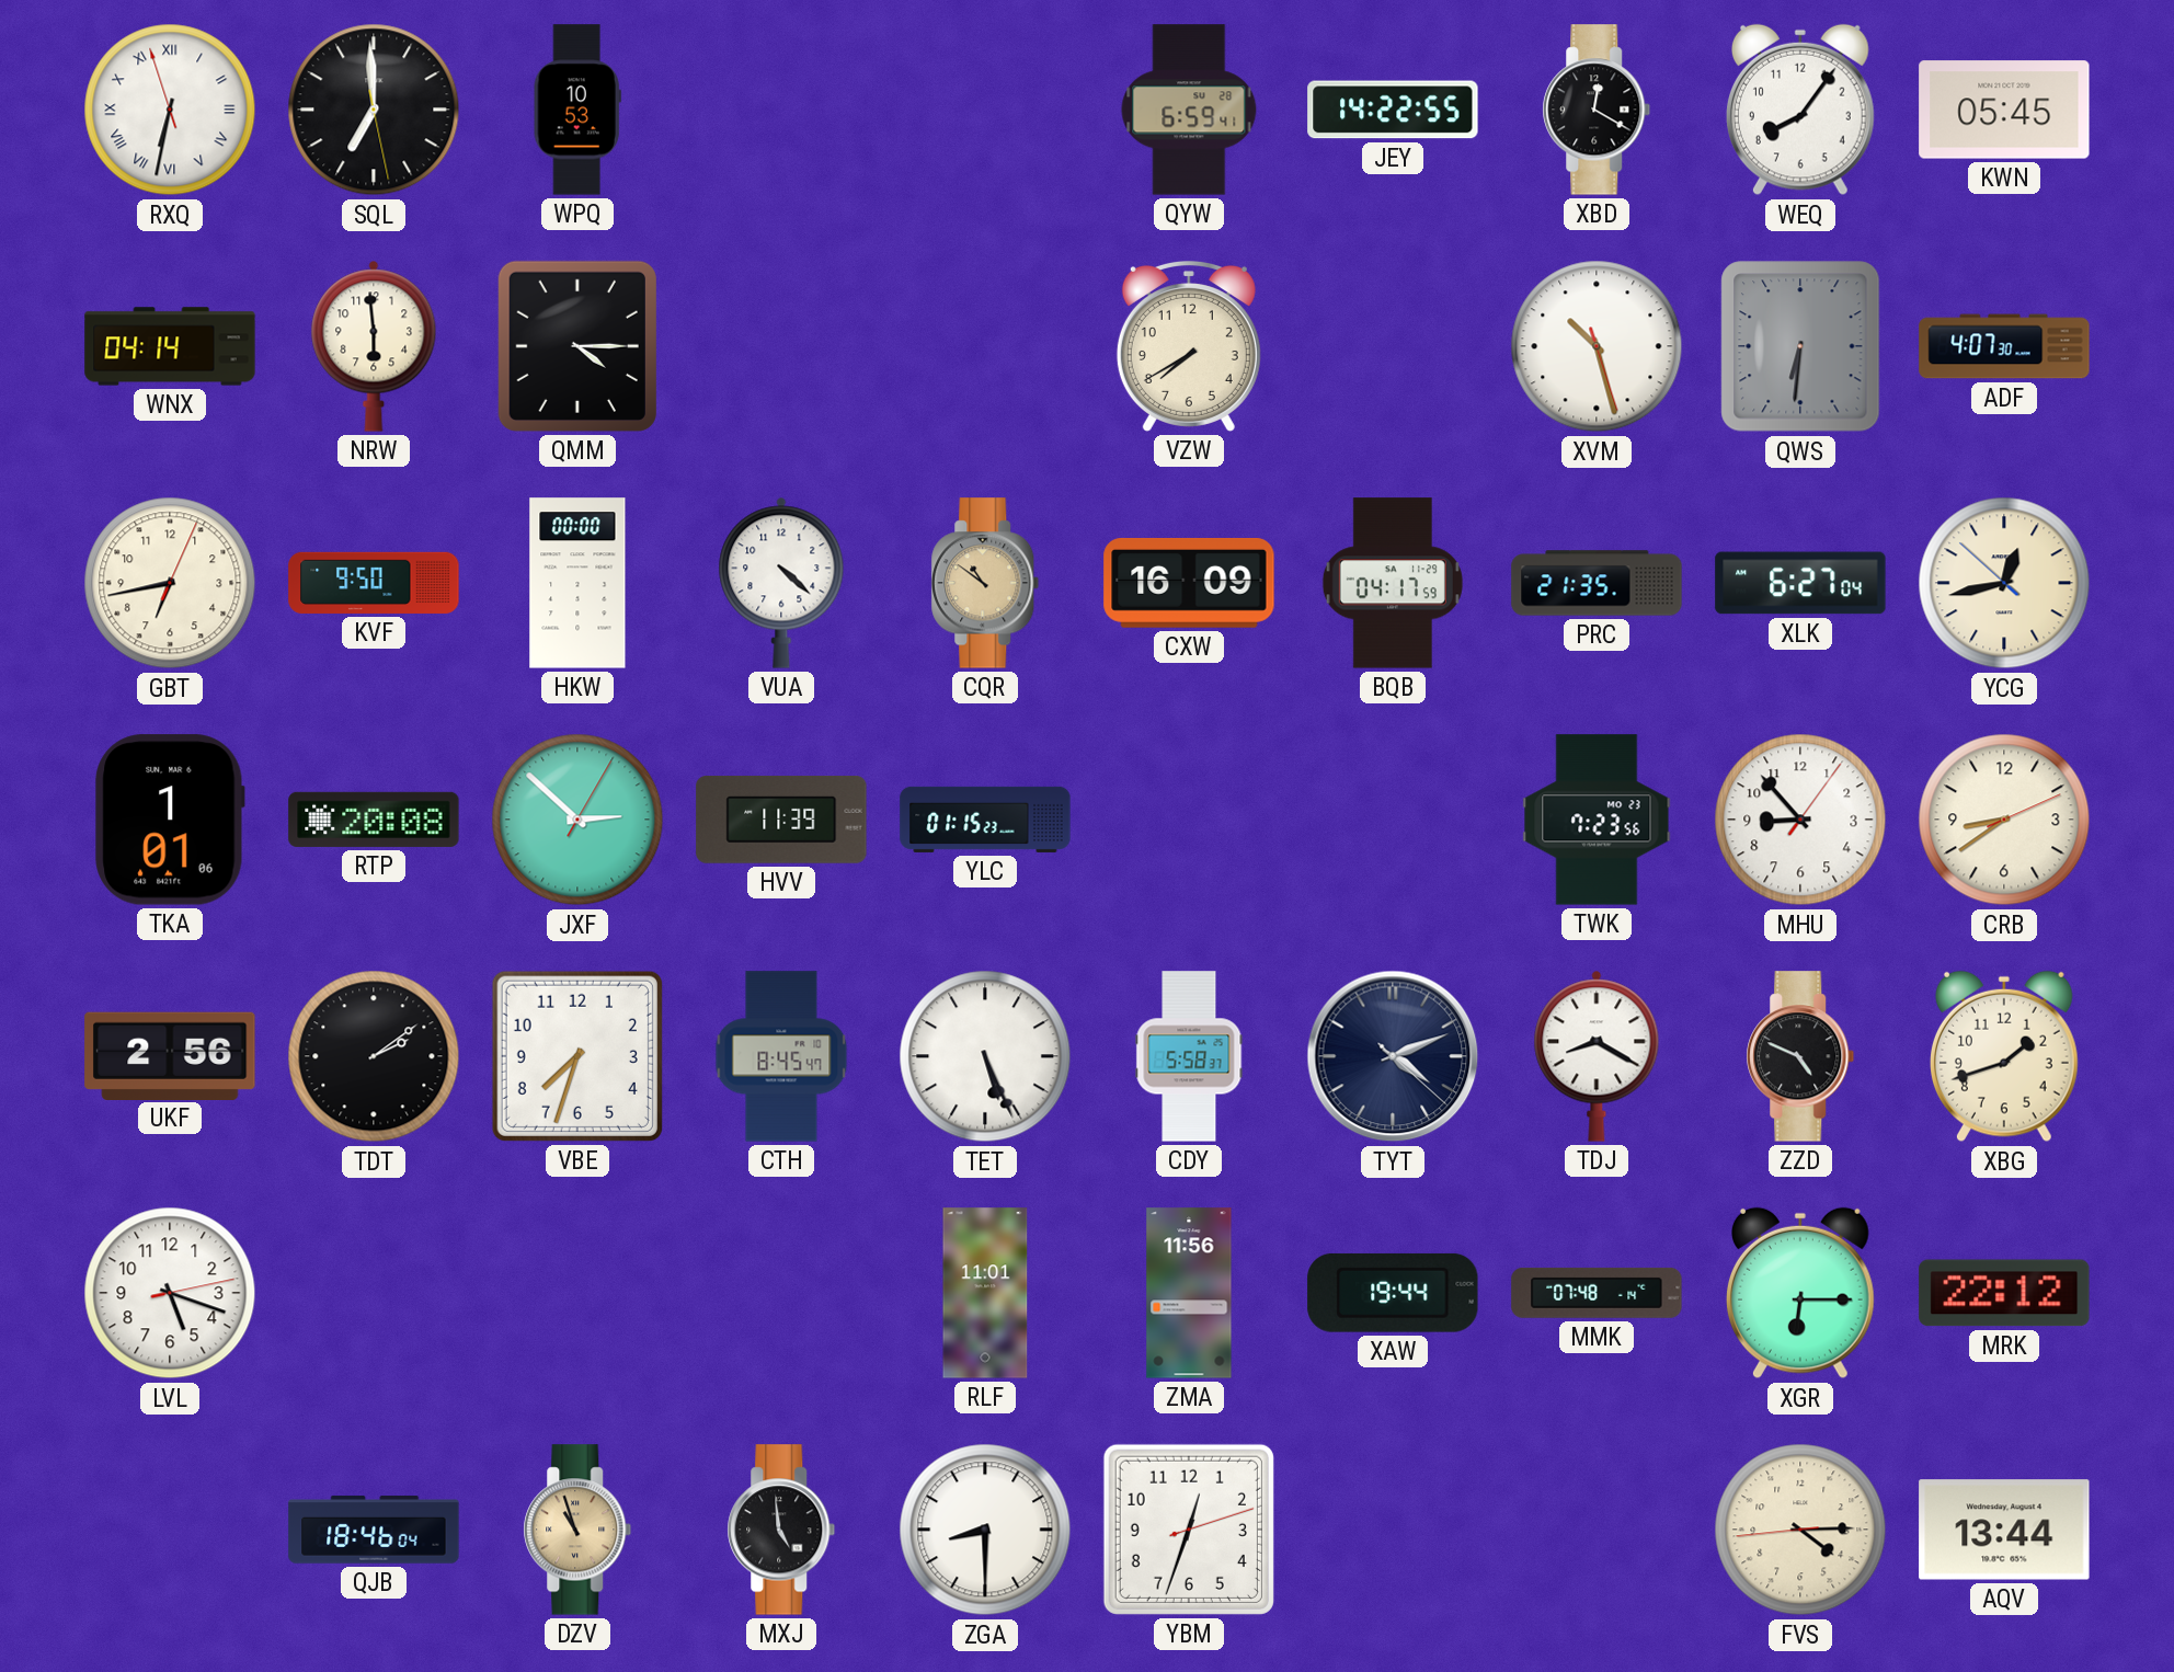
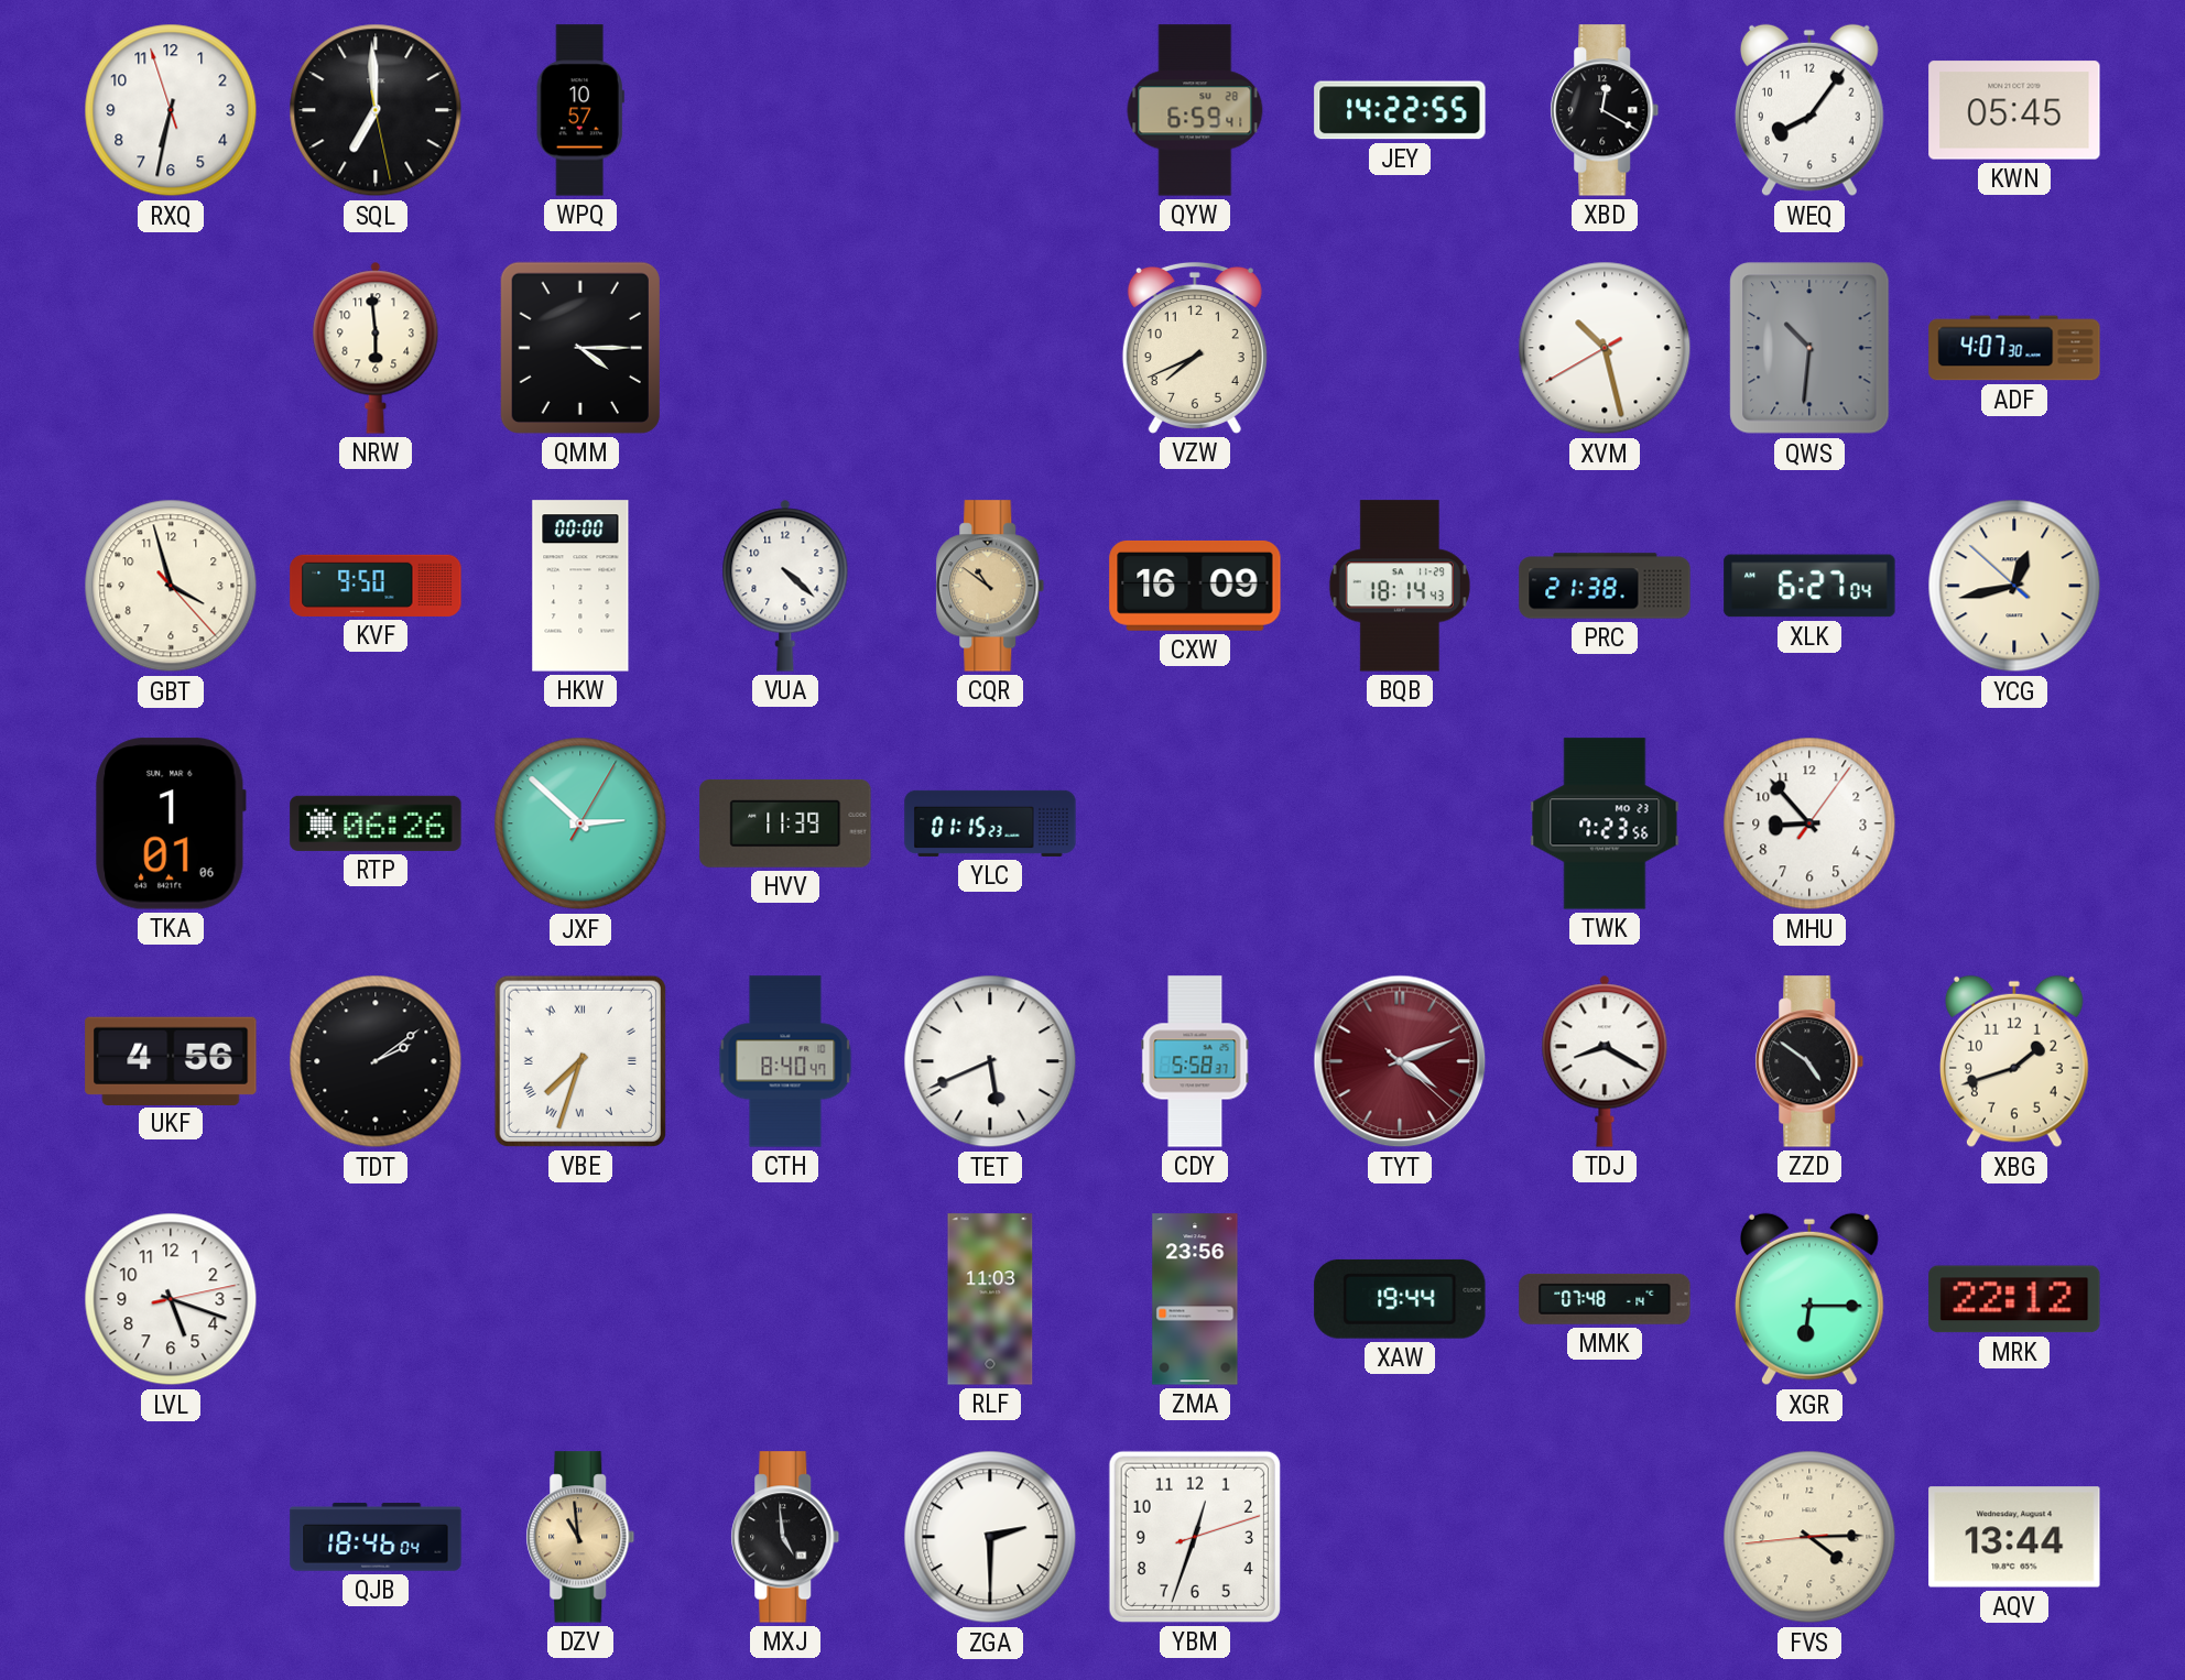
RXQ numerals: Roman -> Arabic (171, 110)
WPQ: 10:53 -> 10:57 (580, 110)
WNX: 04:14 -> none (170, 346)
VZW: 7:40 -> 7:41 (1195, 348)
XVM: 10:27:27 -> 10:27:40 (1605, 348)
QWS: 6:31 -> 10:31 (1809, 348)
GBT: 6:43 -> 3:57 (171, 586)
BQB: 04:17 -> 18:14 (1400, 586)
PRC: 21:35 -> 21:38 (1605, 586)
RTP: 20:08 -> 06:26 (376, 823)
CRB: 8:39 -> none (2004, 820)
UKF: 2:56 -> 4:56 (171, 1060)
VBE numerals: Arabic -> Roman (580, 1061)
CTH: 8:45 -> 8:40 (785, 1061)
TET: 5:26 -> 5:41 (990, 1061)
TYT dial: navy -> burgundy (1400, 1061)
ZZD: 4:49 -> 4:51 (1809, 1061)
RLF: 11:01 -> 11:03 (990, 1299)
ZMA: 11:56 -> 23:56 (1195, 1299)
DZV: 10:57 -> 10:59 (580, 1537)
ZGA: 8:30 -> 2:30 (990, 1537)
